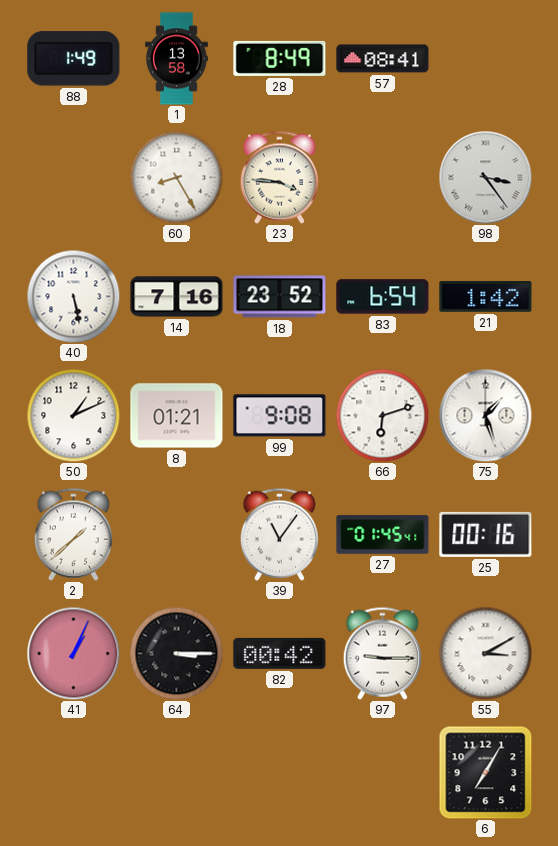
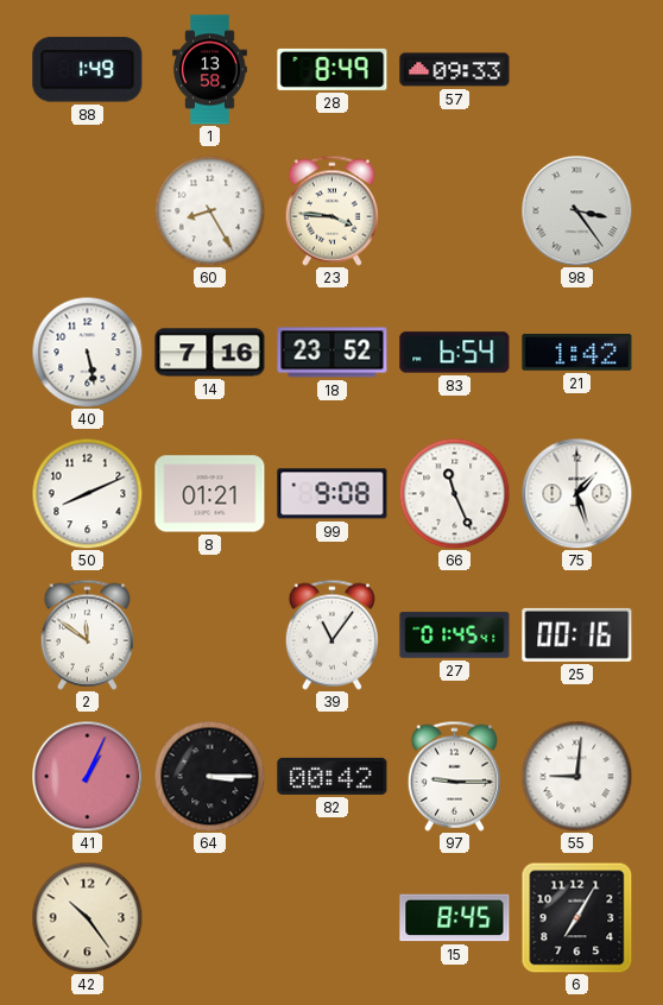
57: 08:41 -> 09:33 (455, 70)
50: 1:11 -> 8:11 (87, 493)
66: 6:12 -> 11:26 (454, 493)
2: 1:38 -> 11:51 (87, 634)
55: 3:10 -> 9:01 (576, 776)
42: none -> 10:24 (87, 917)
15: none -> 8:45 (455, 918)
